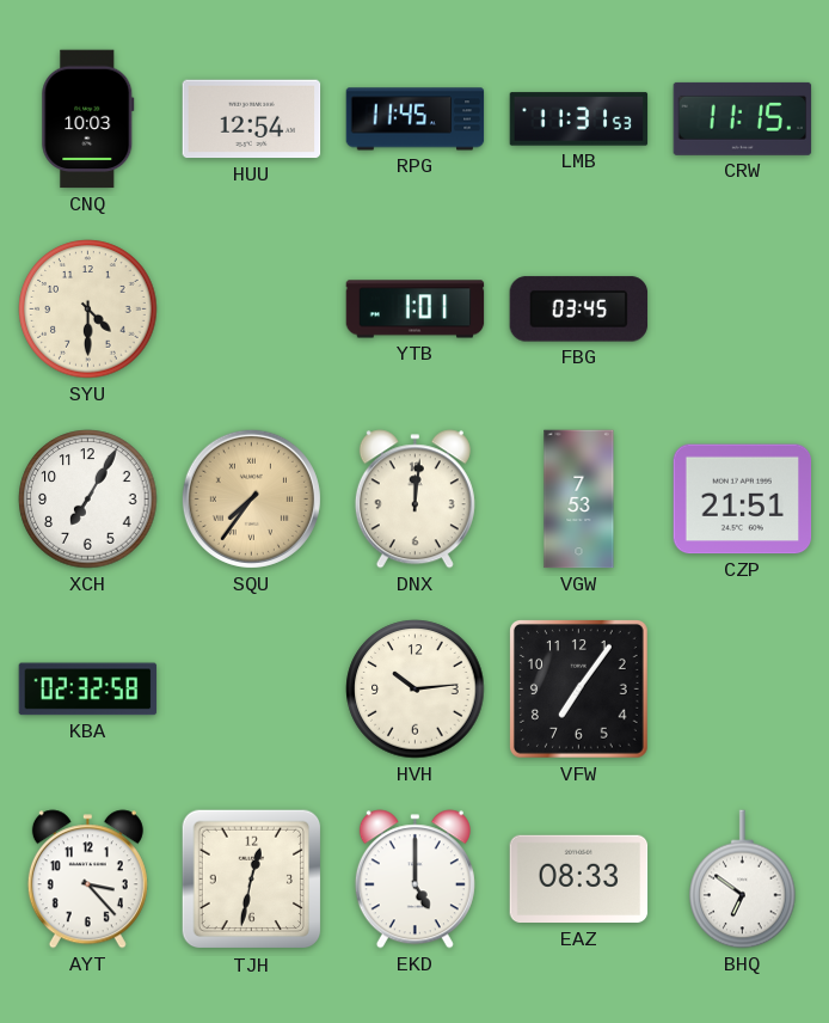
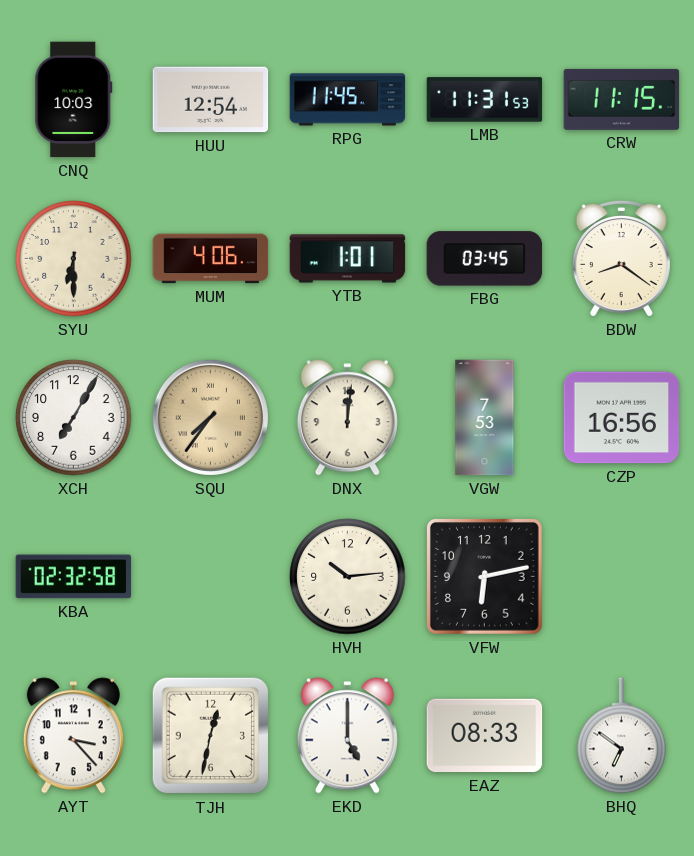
SYU: 4:30 -> 6:30 (74, 259)
MUM: none -> 4:06 (211, 259)
BDW: none -> 8:21 (621, 259)
CZP: 21:51 -> 16:56 (622, 418)
VFW: 7:06 -> 6:13 (485, 577)
